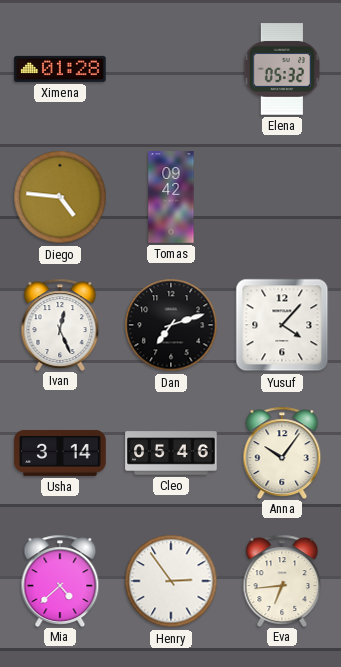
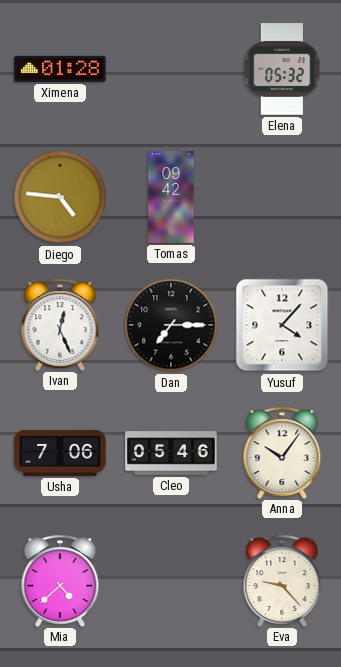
Dan: 7:12 -> 7:15 (171, 325)
Usha: 3:14 -> 7:06 (60, 453)
Henry: 2:54 -> none (171, 581)
Eva: 6:44 -> 9:23 (282, 580)
